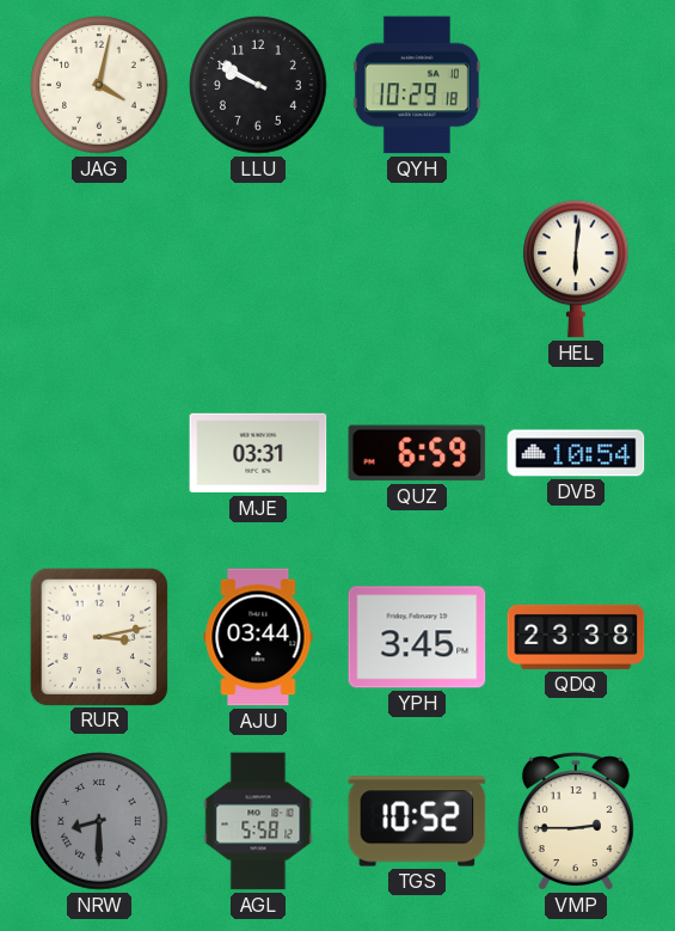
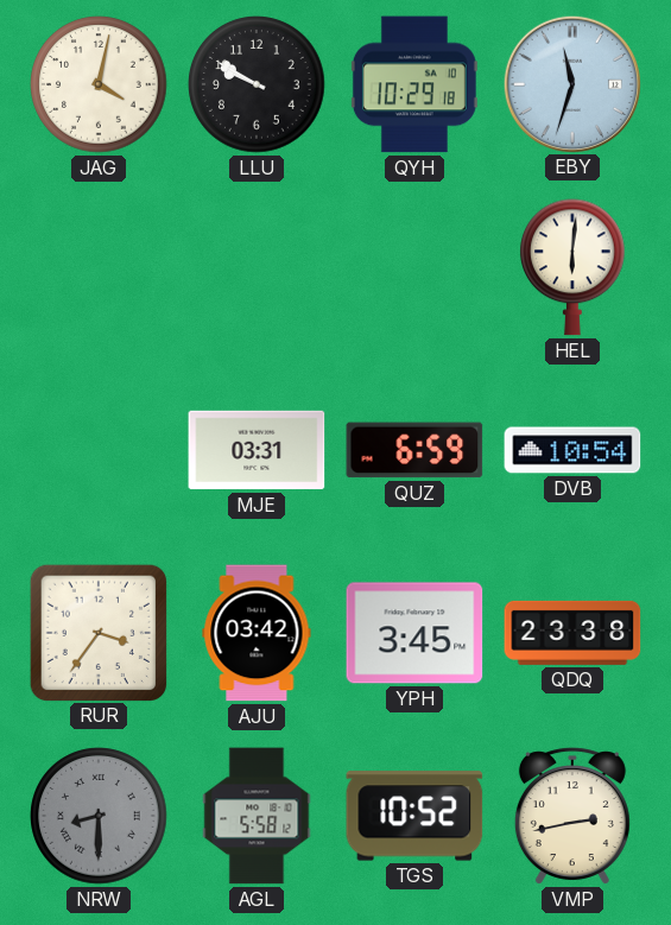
EBY: none -> 11:33 (571, 83)
RUR: 3:13 -> 3:36 (97, 632)
AJU: 03:44 -> 03:42 (257, 633)
VMP: 2:45 -> 2:43 (572, 816)
